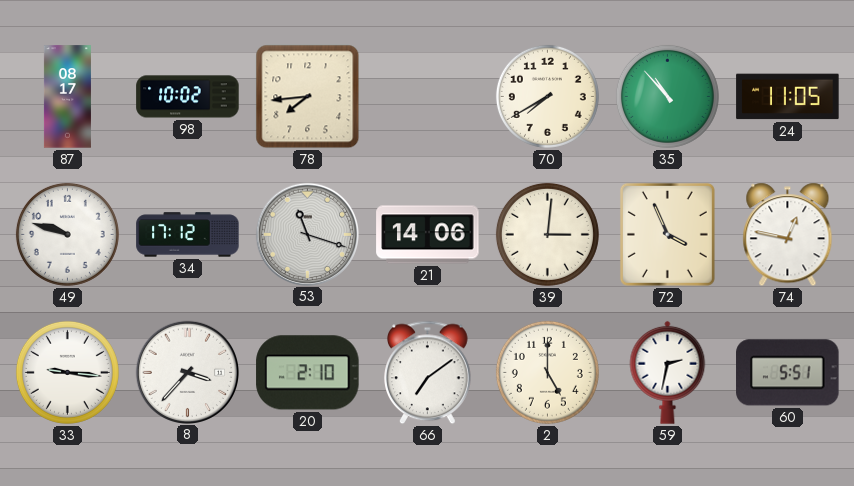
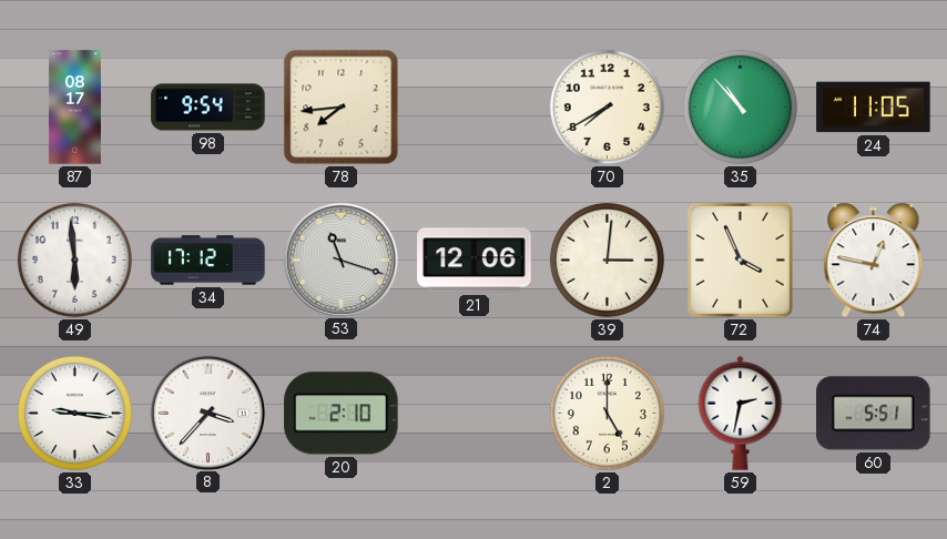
98: 10:02 -> 9:54 (208, 108)
49: 9:48 -> 5:59 (74, 260)
21: 14:06 -> 12:06 (475, 261)
66: 7:09 -> none (428, 373)
